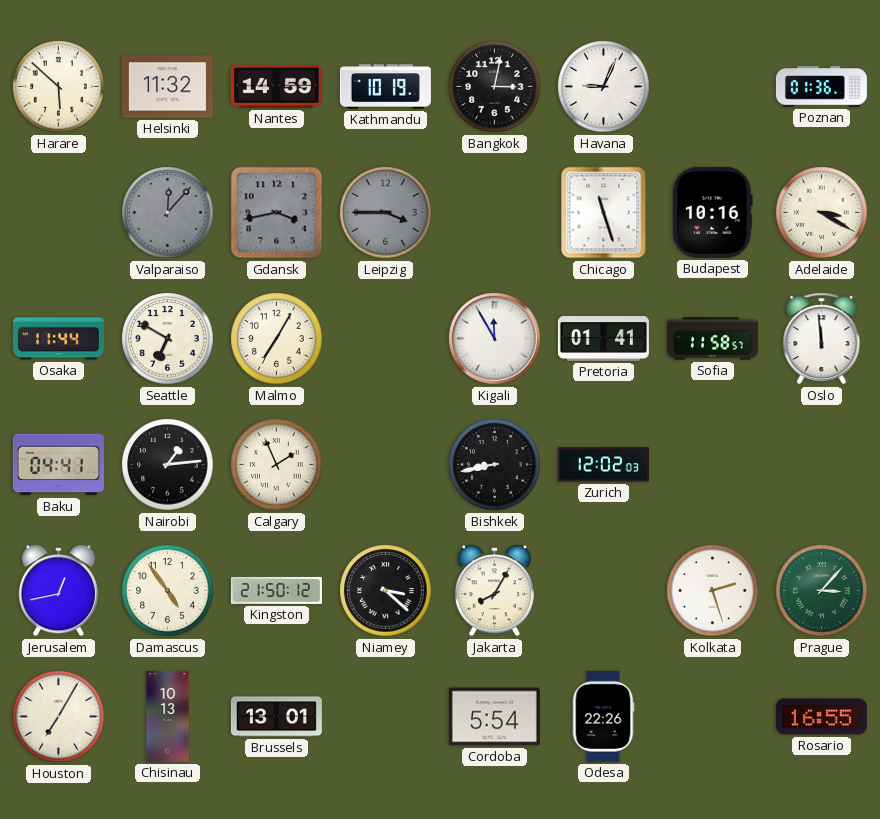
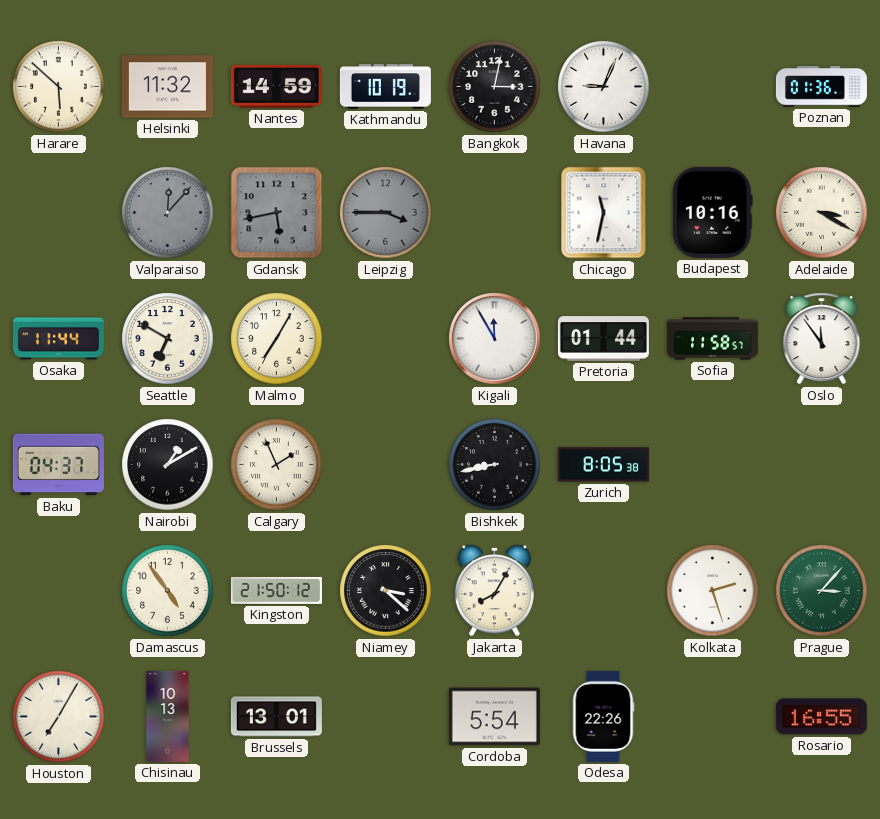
Gdansk: 3:43 -> 5:43 (277, 213)
Chicago: 11:27 -> 11:32 (604, 213)
Pretoria: 01:41 -> 01:44 (603, 339)
Oslo: 11:59 -> 11:54 (822, 339)
Baku: 04:41 -> 04:37 (58, 465)
Nairobi: 1:14 -> 1:10 (168, 465)
Zurich: 12:02 -> 8:05 (603, 465)
Jerusalem: 12:43 -> none (58, 591)
